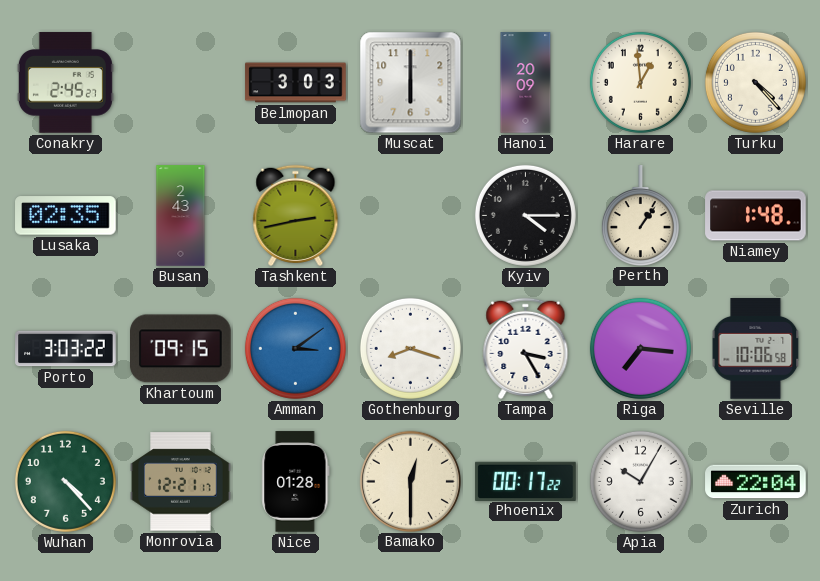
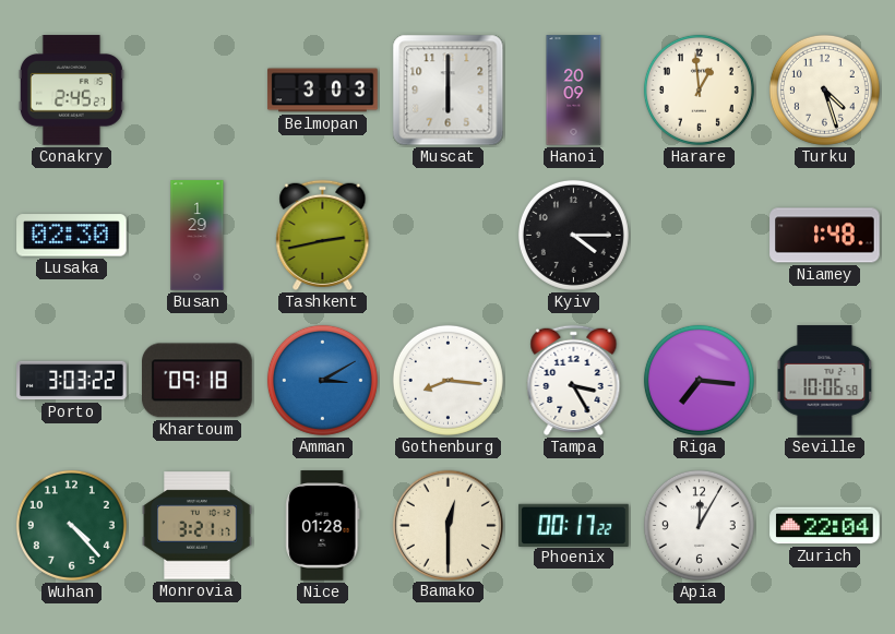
Turku: 4:23 -> 4:27 (824, 89)
Lusaka: 02:35 -> 02:30 (72, 236)
Busan: 2:43 -> 1:29 (198, 236)
Perth: 1:06 -> none (640, 215)
Khartoum: 09:15 -> 09:18 (198, 381)
Amman: 3:09 -> 3:10 (322, 380)
Gothenburg: 8:18 -> 8:16 (448, 380)
Monrovia: 12:21 -> 3:21 (198, 526)
Apia: 10:05 -> 12:05 (699, 525)
